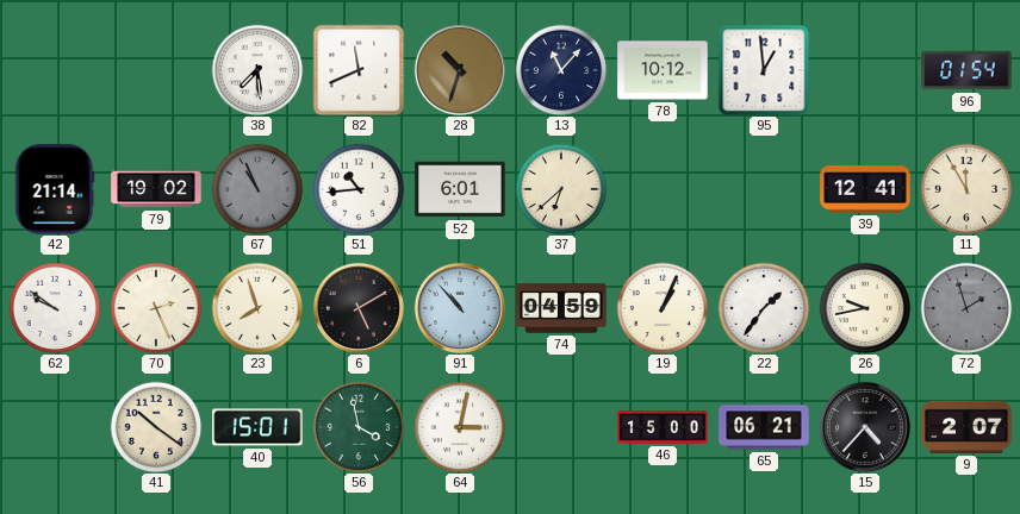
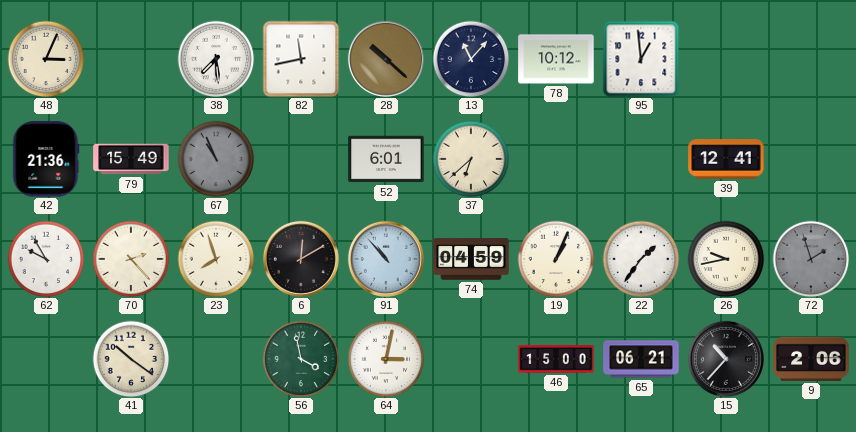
48: none -> 3:04 (46, 59)
82: 11:41 -> 11:43 (301, 59)
28: 10:33 -> 10:22 (386, 59)
96: 01:54 -> none (966, 70)
42: 21:14 -> 21:36 (46, 159)
79: 19:02 -> 15:49 (131, 159)
51: 10:44 -> none (359, 189)
11: 11:55 -> none (966, 189)
62: 9:51 -> 9:55 (46, 259)
70: 2:26 -> 2:23 (131, 259)
6: 5:10 -> 12:10 (301, 259)
40: 15:01 -> none (257, 427)
15: 4:37 -> 10:37 (726, 359)
9: 2:07 -> 2:06 (811, 359)
